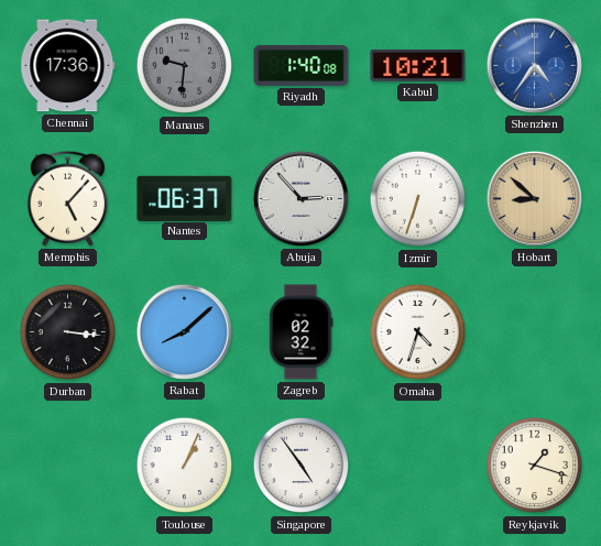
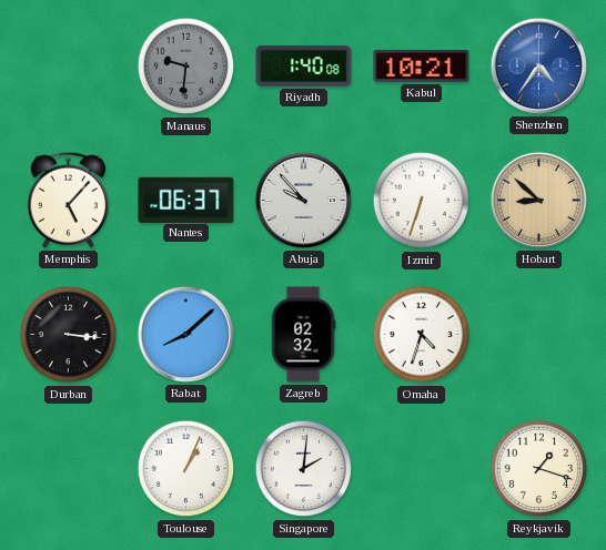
Chennai: 17:36 -> none (68, 66)
Abuja: 2:53 -> 9:53 (303, 200)
Singapore: 4:54 -> 2:01 (304, 469)
